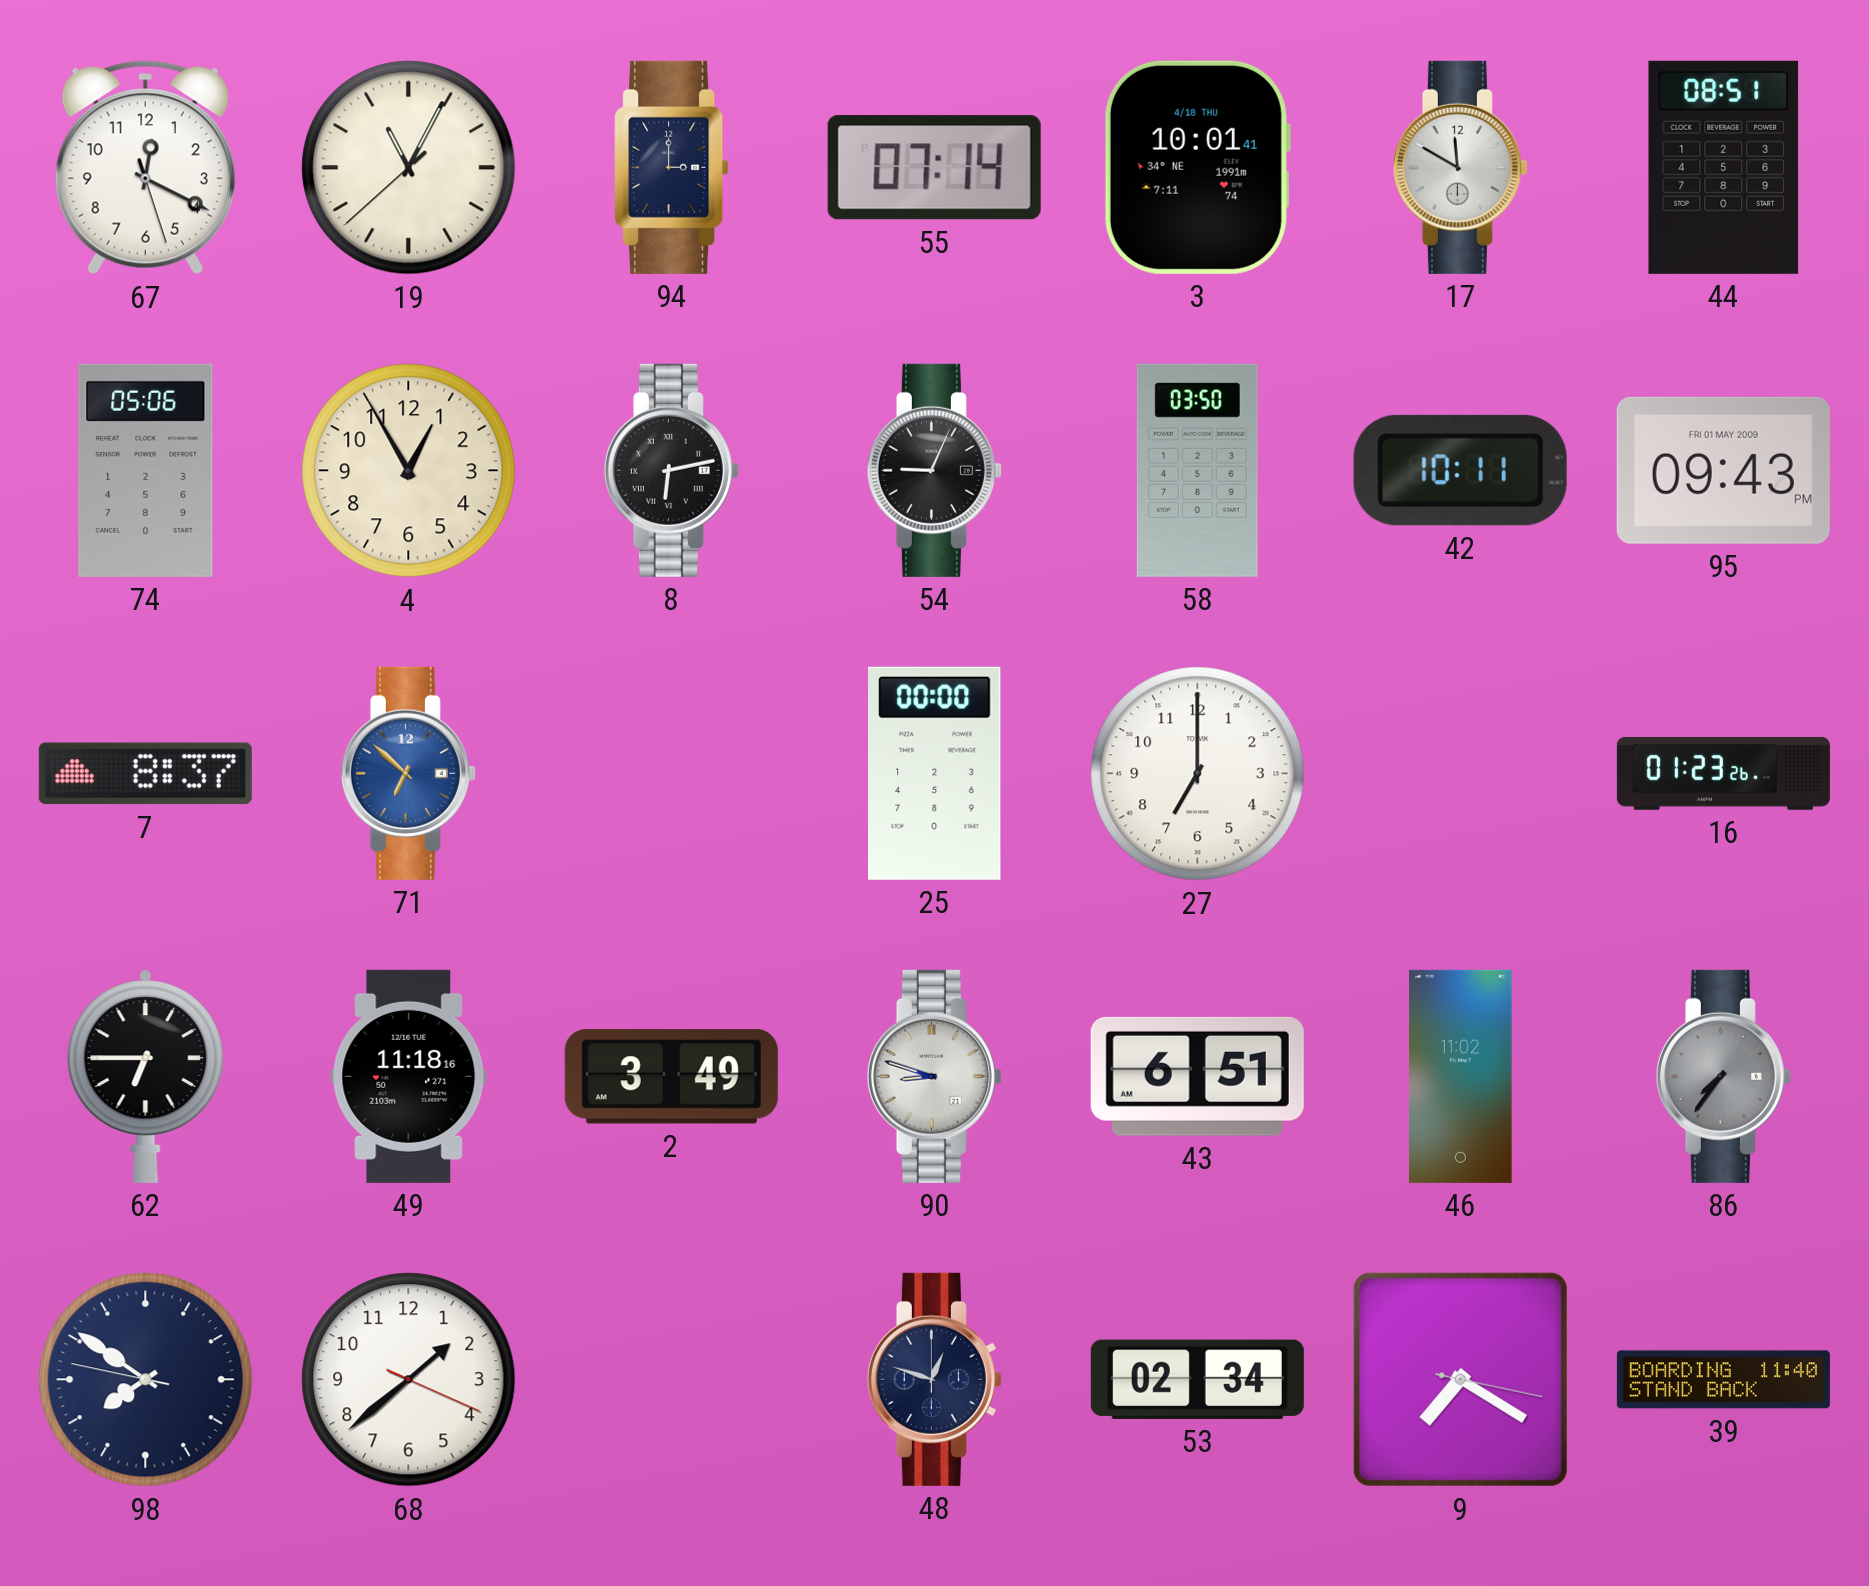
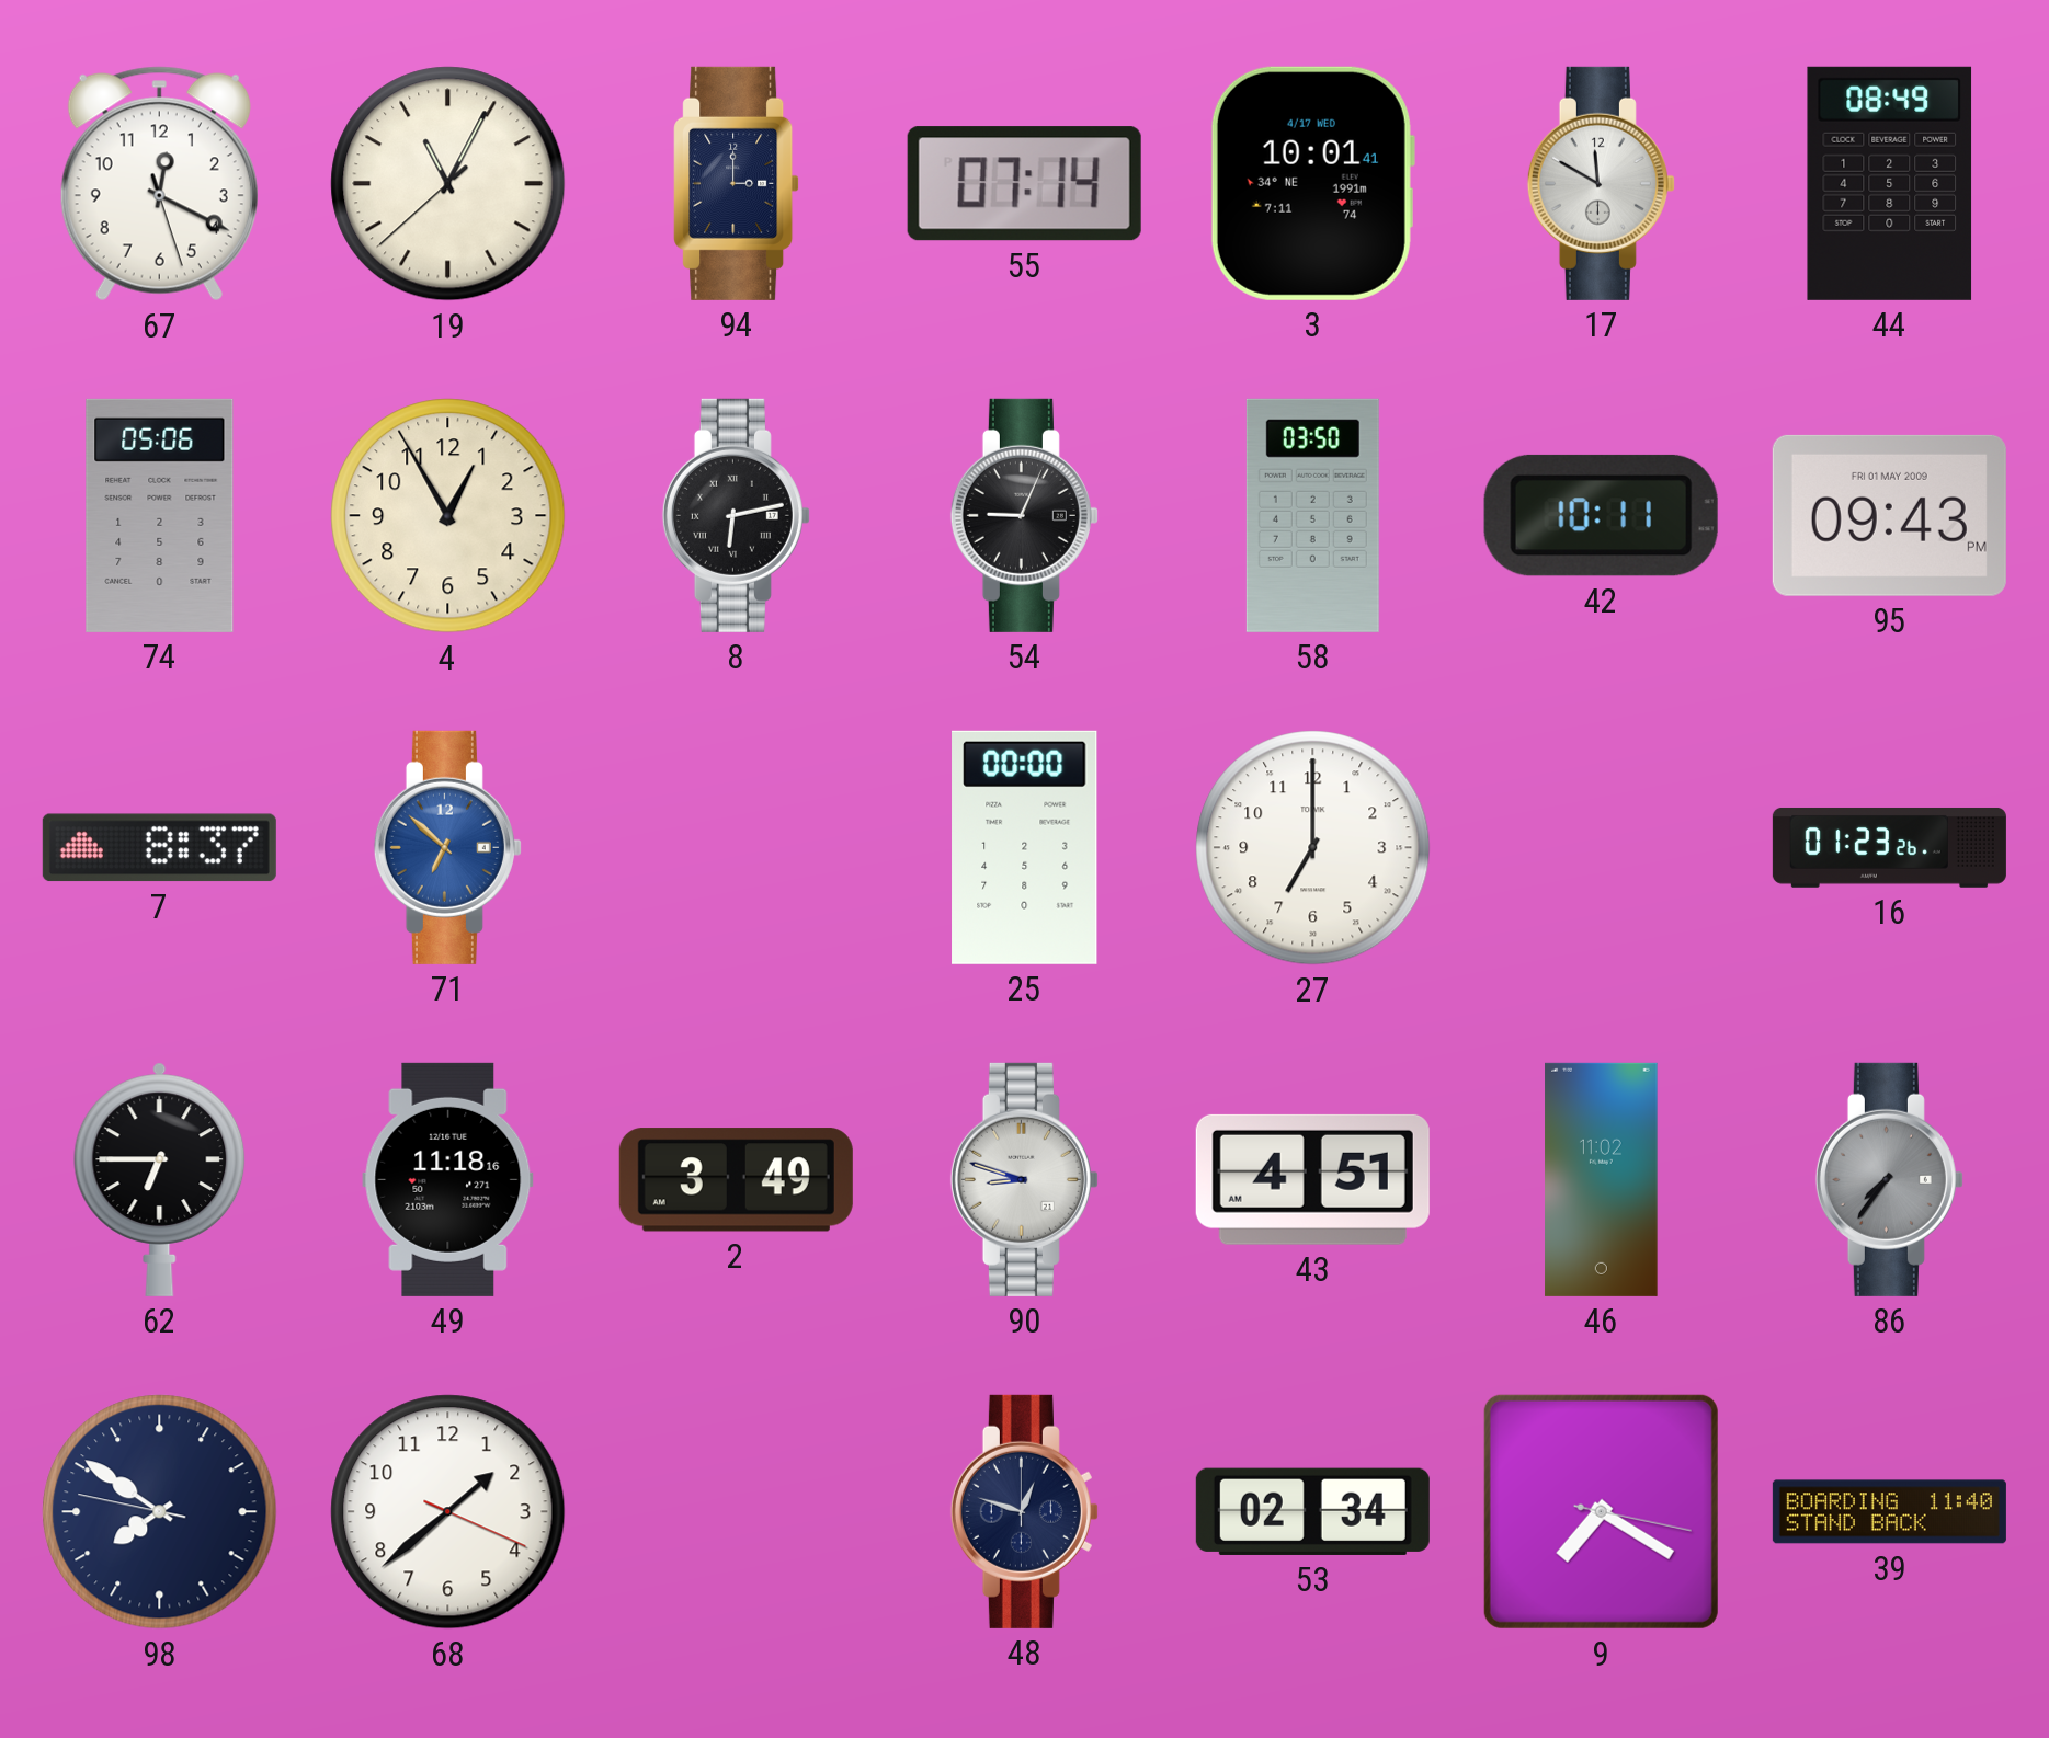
3 date: 4/18 THU -> 4/17 WED (1312, 183)
44: 08:51 -> 08:49 (1890, 183)
43: 6:51 -> 4:51 (1312, 1179)
